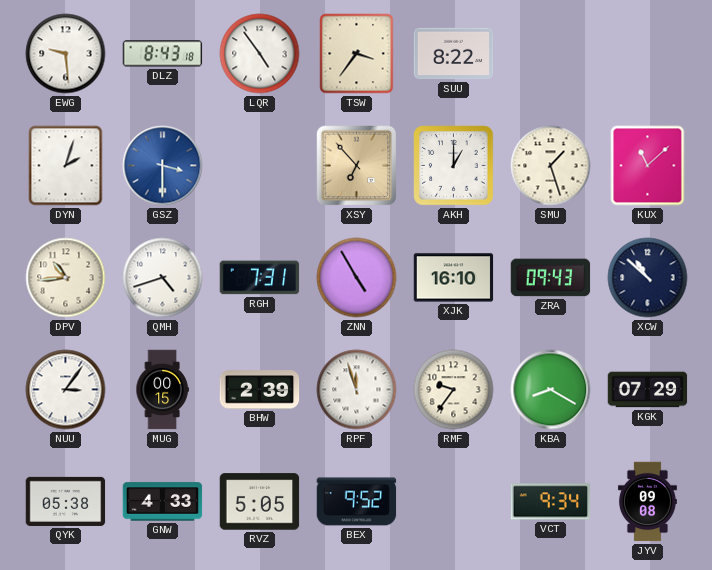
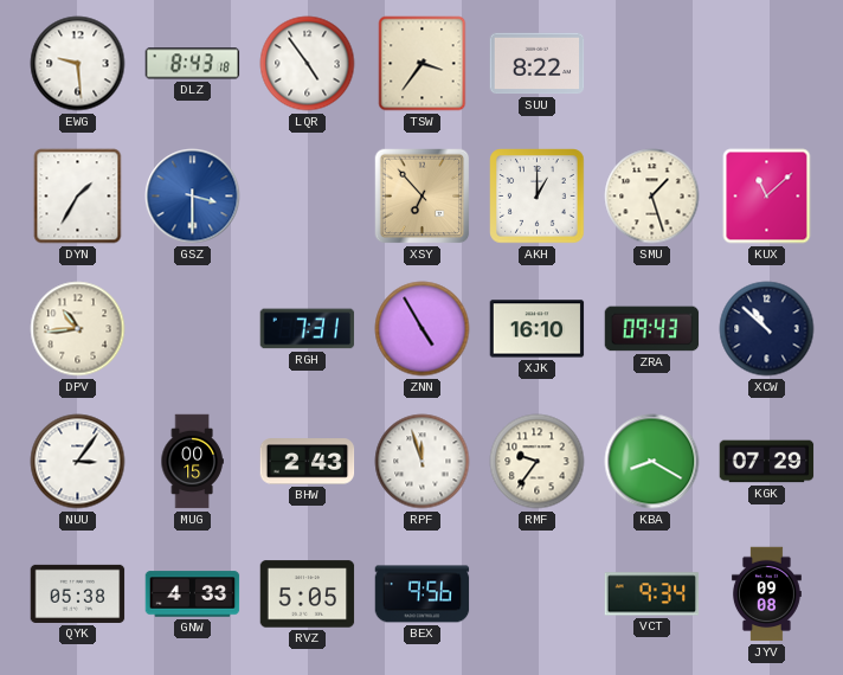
DYN: 2:03 -> 1:35 (78, 197)
QMH: 4:42 -> none (163, 278)
BHW: 2:39 -> 2:43 (308, 462)
BEX: 9:52 -> 9:56 (423, 594)
